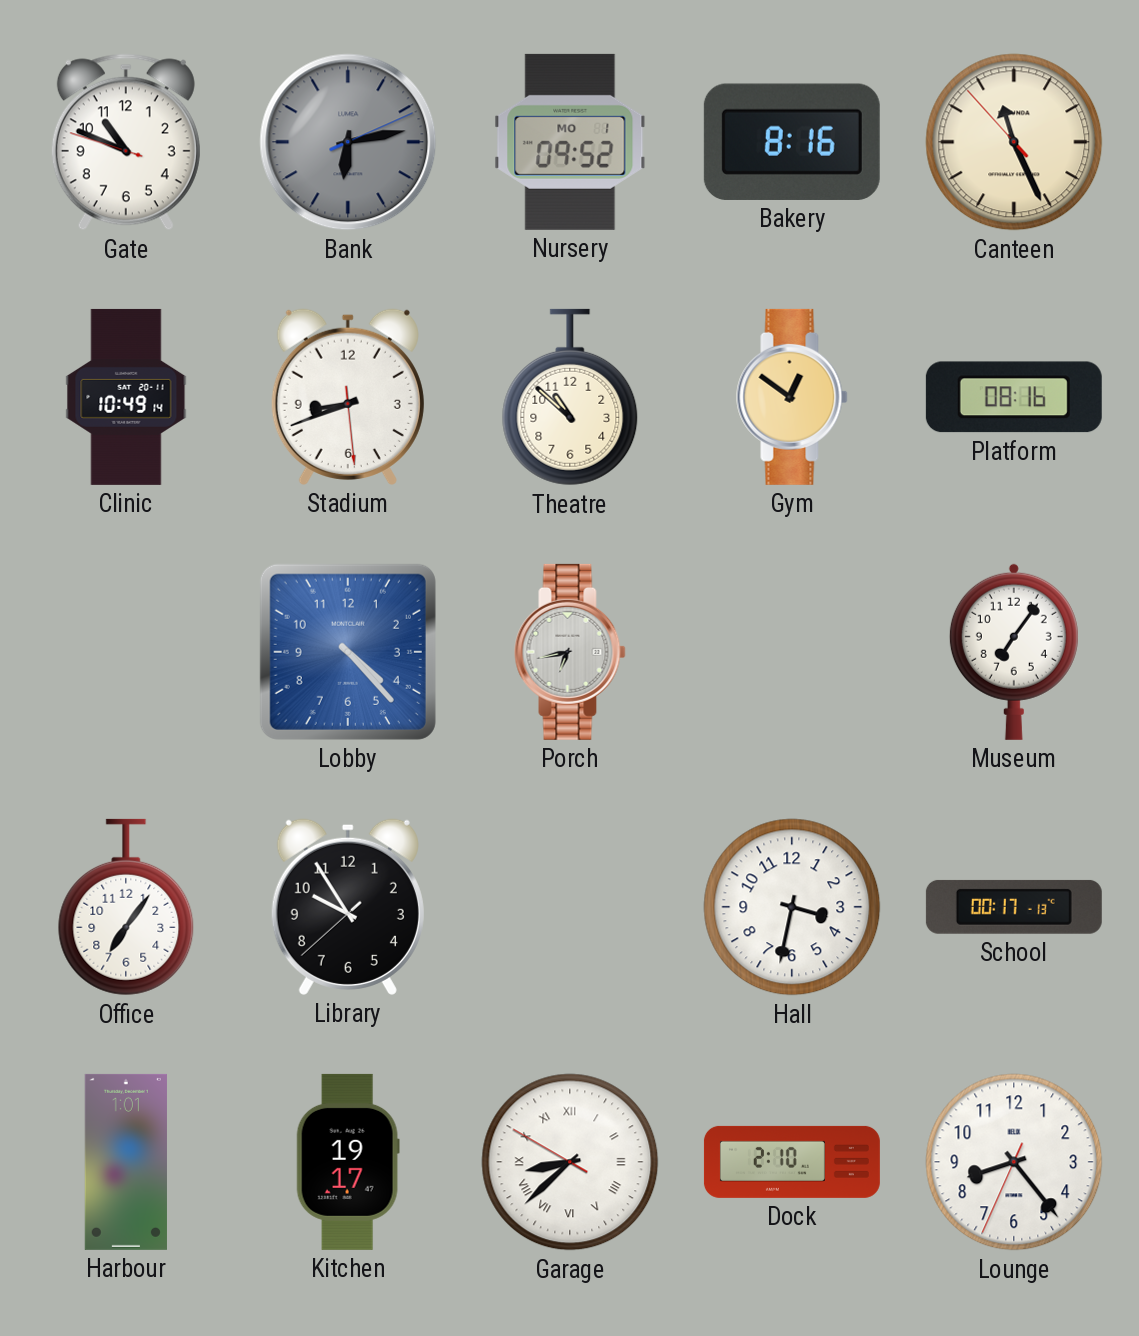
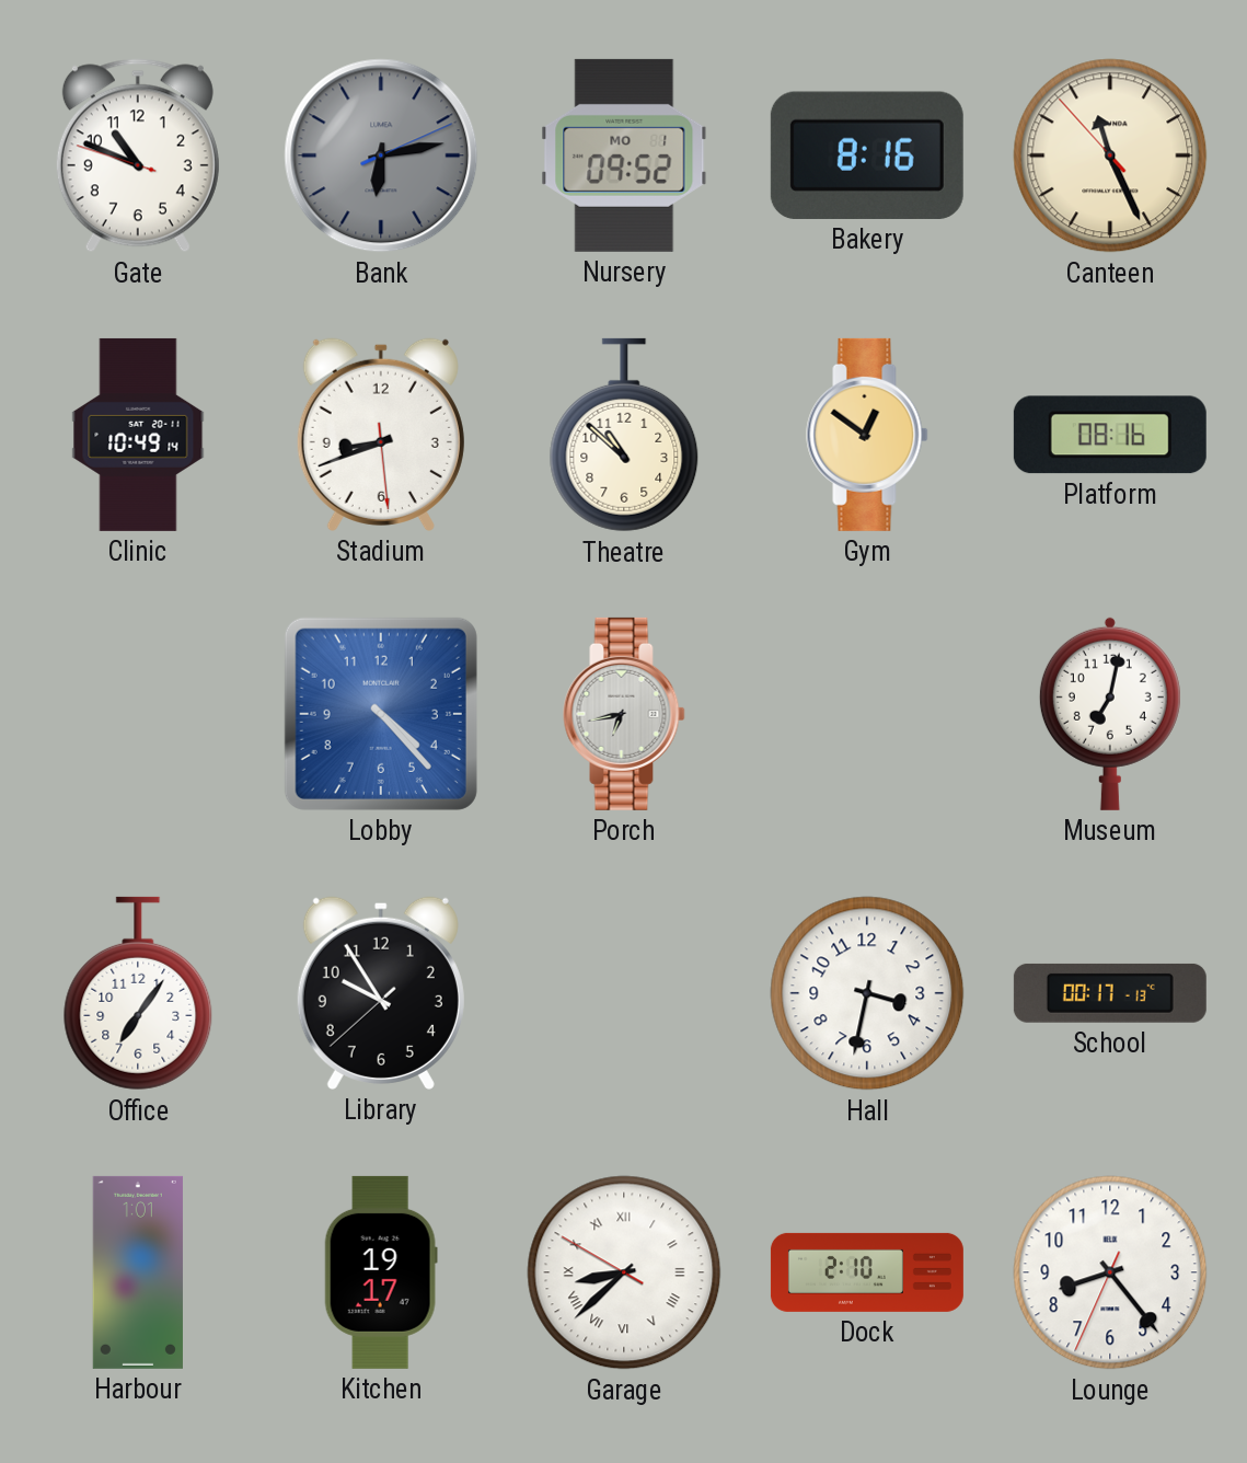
Museum: 7:06 -> 7:02 (1110, 714)
